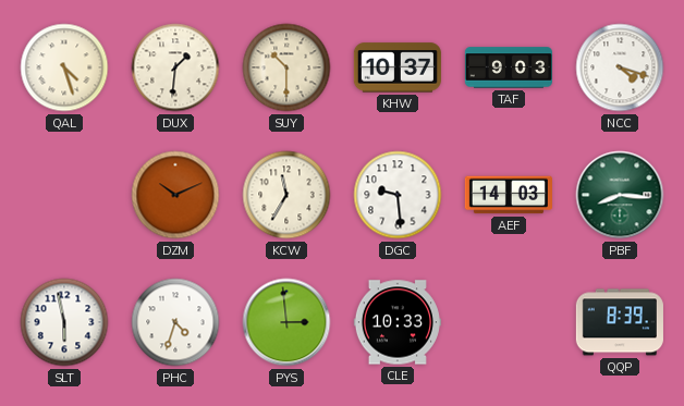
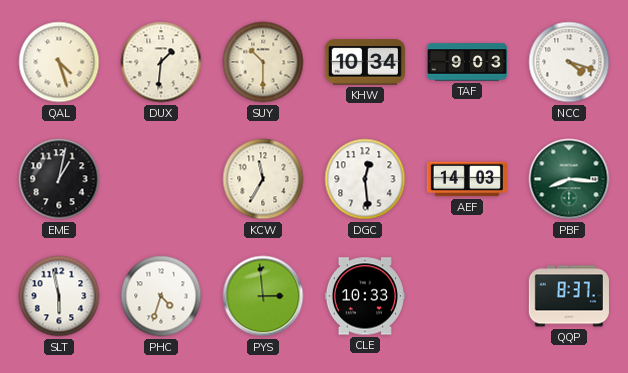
KHW: 10:37 -> 10:34 (365, 62)
EME: none -> 1:02 (59, 179)
DZM: 10:11 -> none (175, 195)
DGC: 9:29 -> 12:29 (365, 179)
QQP: 8:39 -> 8:37 (569, 296)
